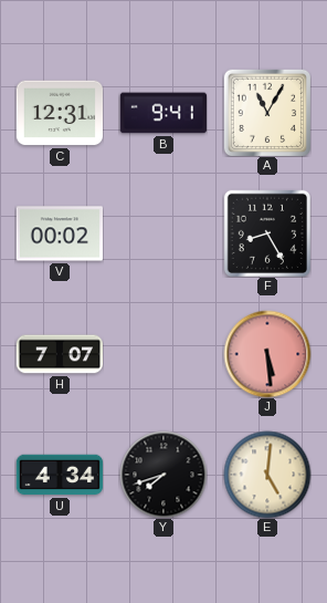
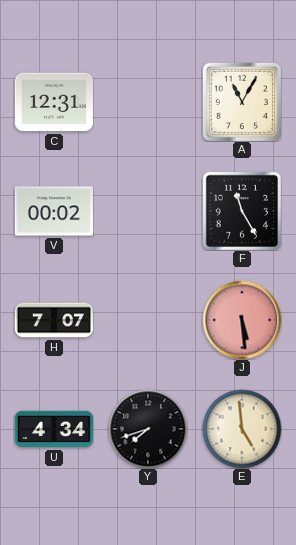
B: 9:41 -> none (162, 113)
F: 8:25 -> 11:25 (241, 210)
E: 5:01 -> 4:59 (242, 429)
